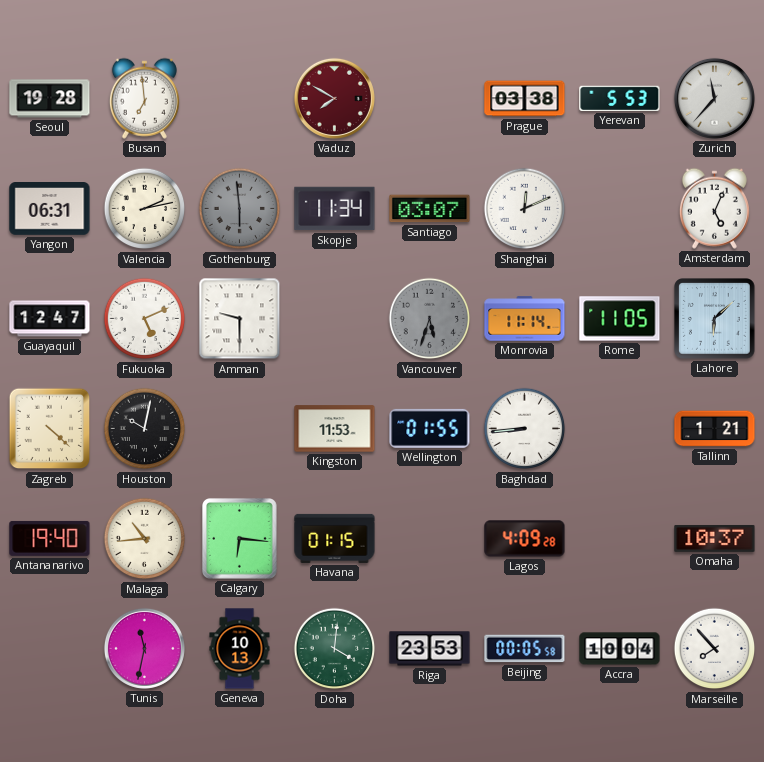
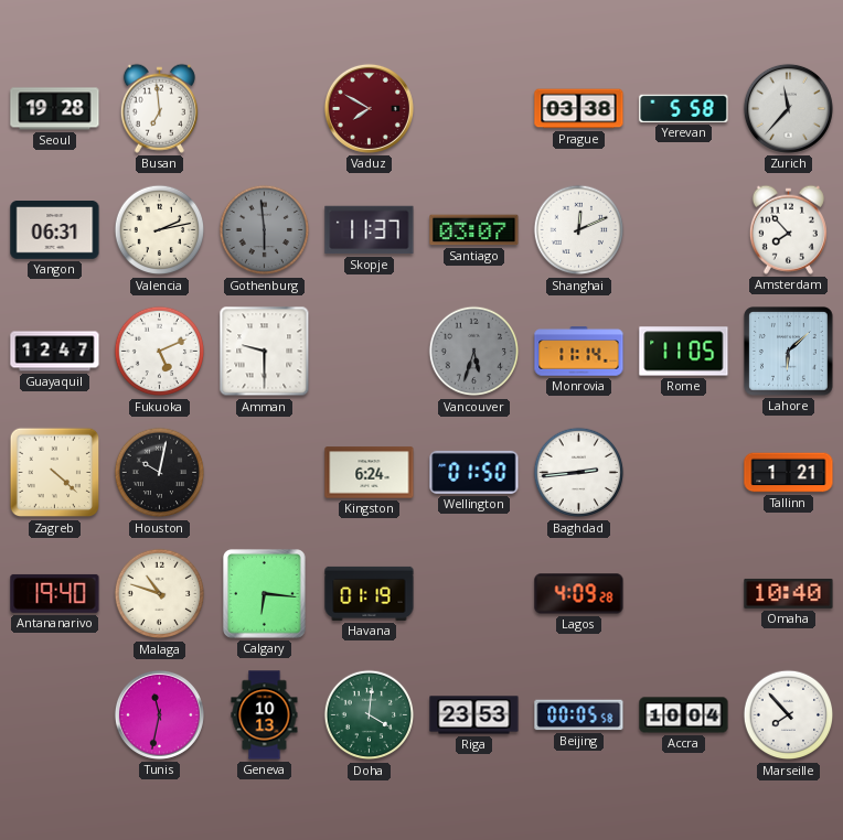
Yerevan: 5:53 -> 5:58 (684, 108)
Skopje: 11:34 -> 11:37 (370, 230)
Amsterdam: 5:04 -> 7:53 (788, 229)
Kingston: 11:53 -> 6:24 (370, 473)
Wellington: 01:55 -> 01:50 (474, 472)
Baghdad: 8:44 -> 2:44 (579, 473)
Malaga: 10:44 -> 10:48 (160, 594)
Havana: 01:15 -> 01:19 (370, 593)
Omaha: 10:37 -> 10:40 (789, 593)
